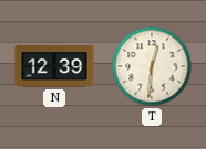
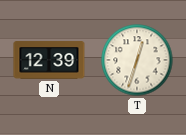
T: 12:31 -> 12:33 (137, 60)
